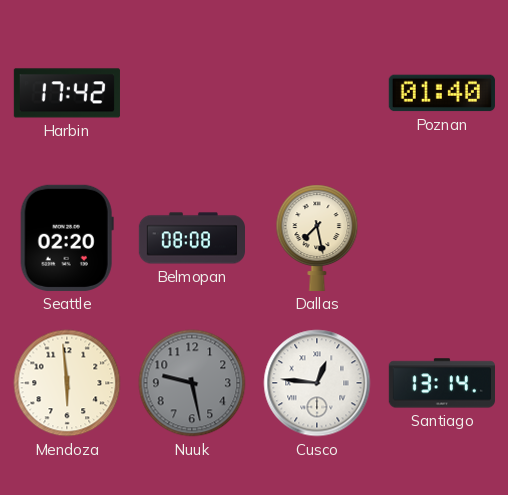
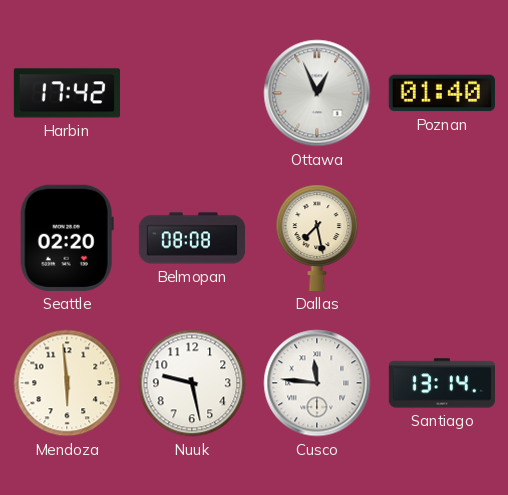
Ottawa: none -> 12:56 (317, 93)
Nuuk dial: grey -> white (192, 383)
Cusco: 12:46 -> 11:46 (317, 383)
